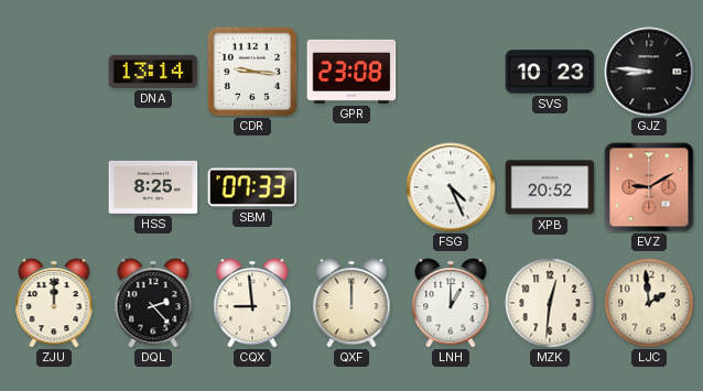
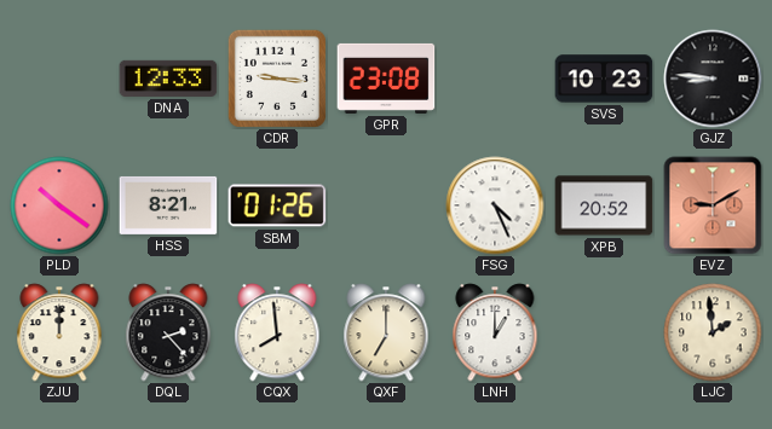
DNA: 13:14 -> 12:33 (168, 79)
PLD: none -> 10:21 (59, 205)
HSS: 8:25 -> 8:21 (168, 205)
SBM: 07:33 -> 01:26 (277, 205)
CQX: 8:59 -> 7:59 (277, 332)
QXF: 12:00 -> 7:00 (386, 332)
MZK: 12:31 -> none (550, 303)
